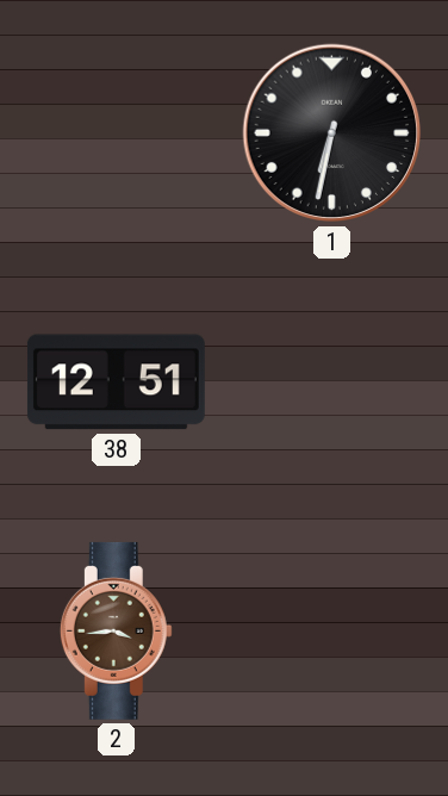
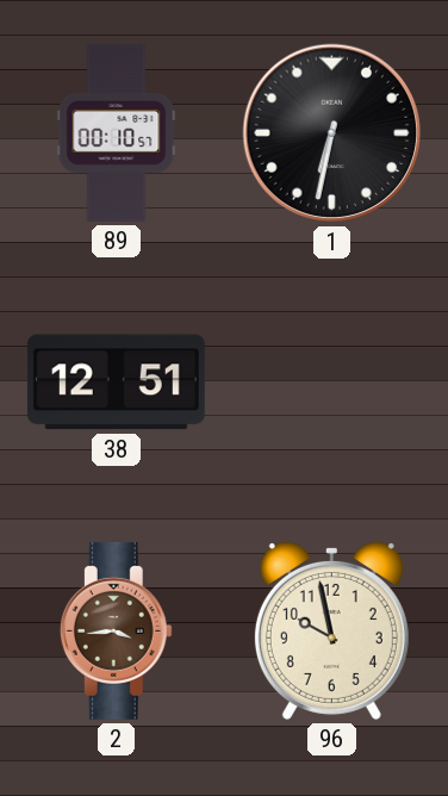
89: none -> 00:10 (117, 132)
96: none -> 9:58 (331, 630)
